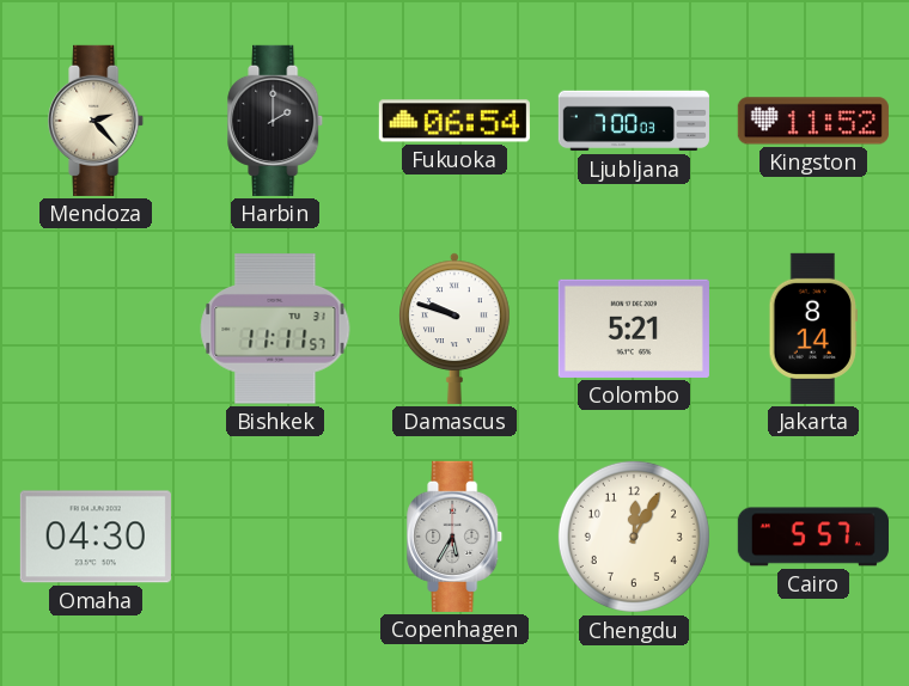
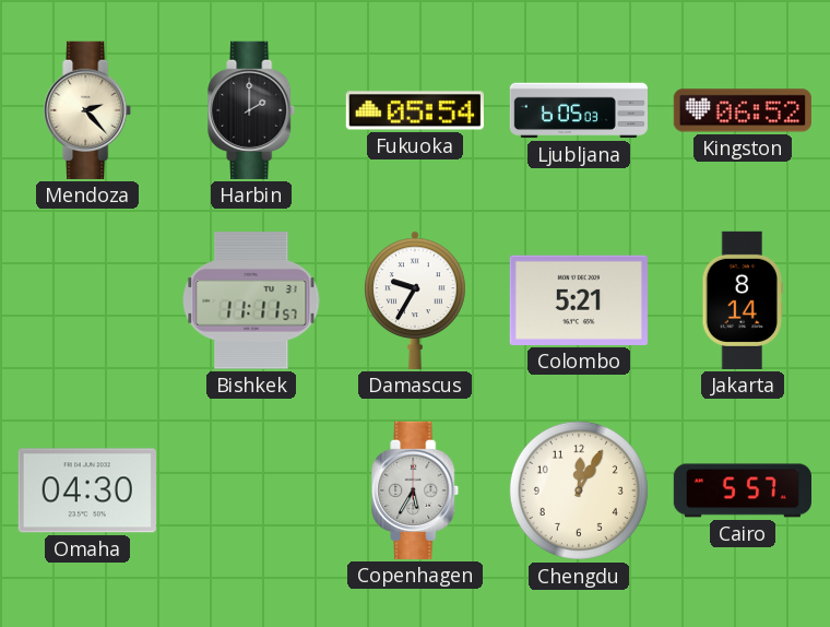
Fukuoka: 06:54 -> 05:54 (415, 110)
Ljubljana: 7:00 -> 6:05 (579, 110)
Kingston: 11:52 -> 06:52 (743, 110)
Damascus: 9:48 -> 9:35 (416, 300)
